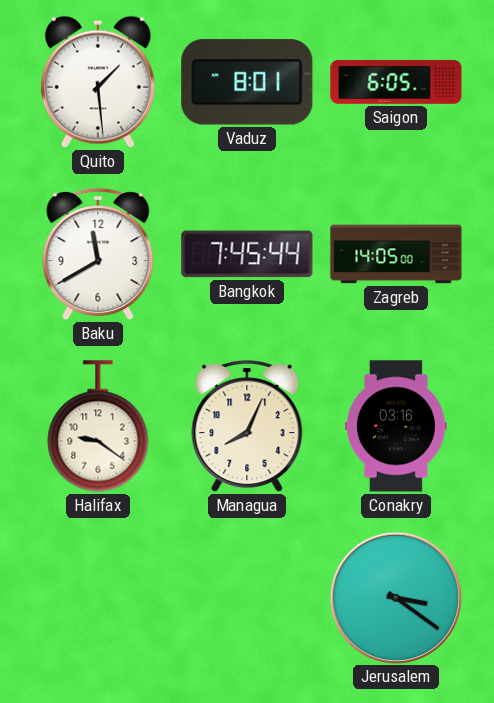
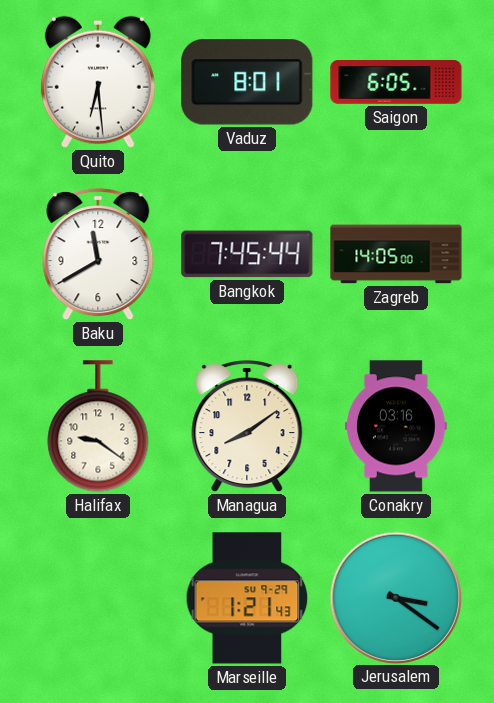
Quito: 1:29 -> 6:29 (98, 82)
Managua: 8:04 -> 8:09 (247, 427)
Marseille: none -> 1:21 (247, 598)
